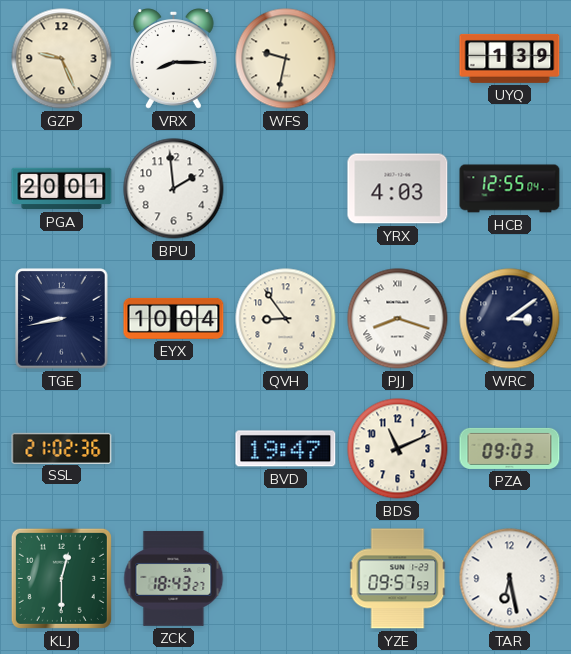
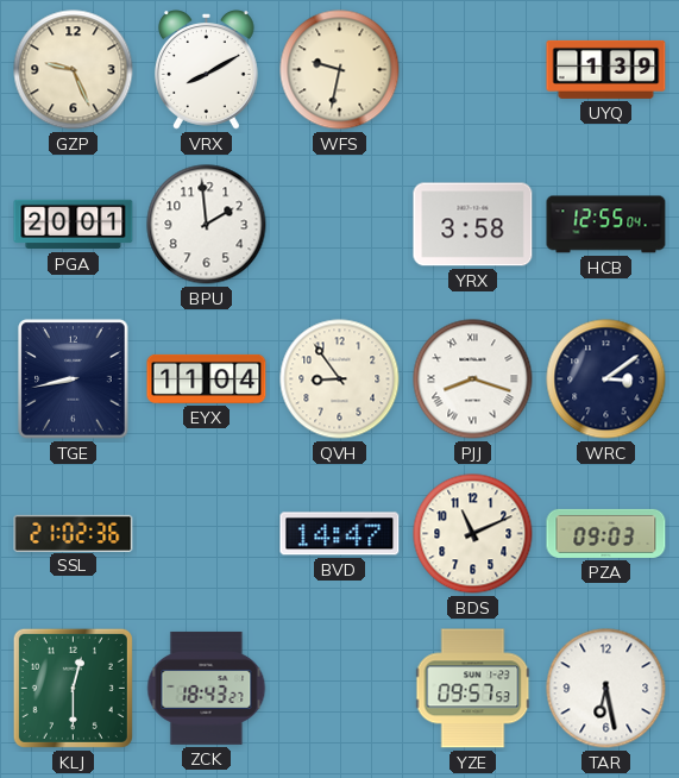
VRX: 8:15 -> 8:10 (206, 70)
YRX: 4:03 -> 3:58 (473, 225)
EYX: 10:04 -> 11:04 (207, 378)
BVD: 19:47 -> 14:47 (340, 534)
